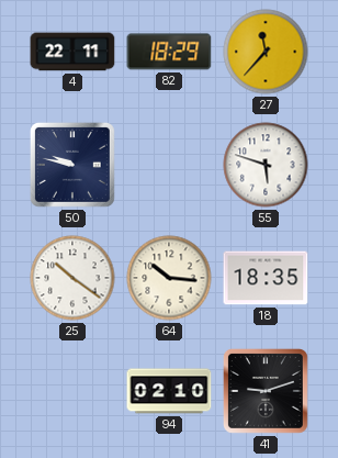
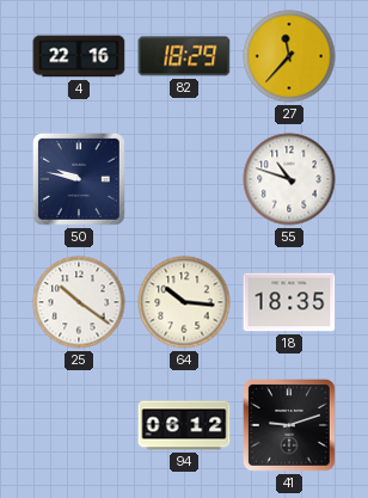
4: 22:11 -> 22:16 (79, 56)
55: 5:48 -> 10:48 (289, 179)
94: 02:10 -> 06:12 (184, 425)
